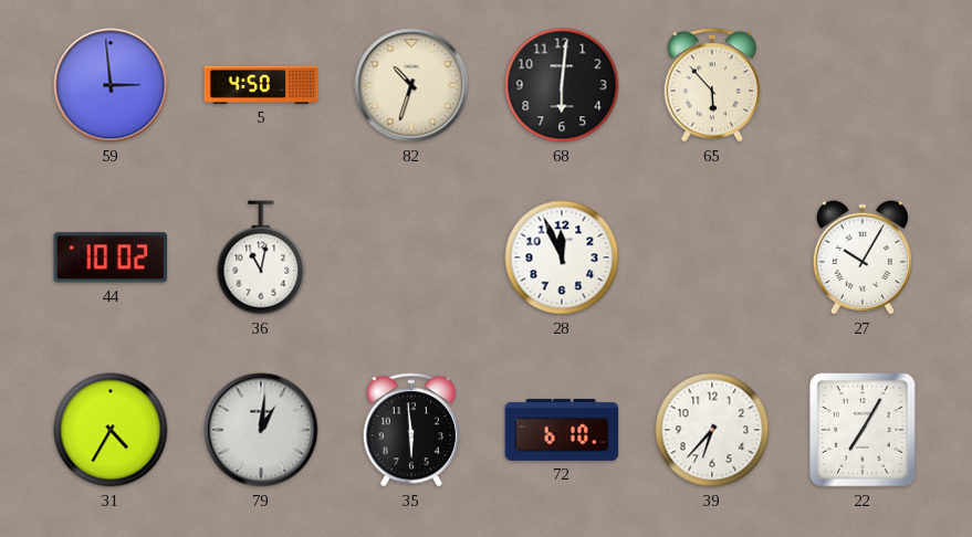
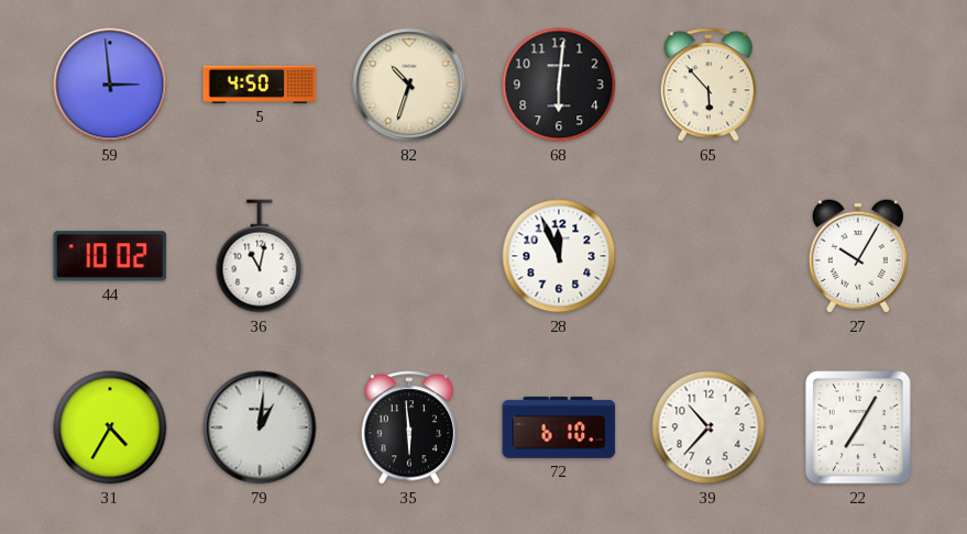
39: 6:37 -> 10:37 (708, 427)
